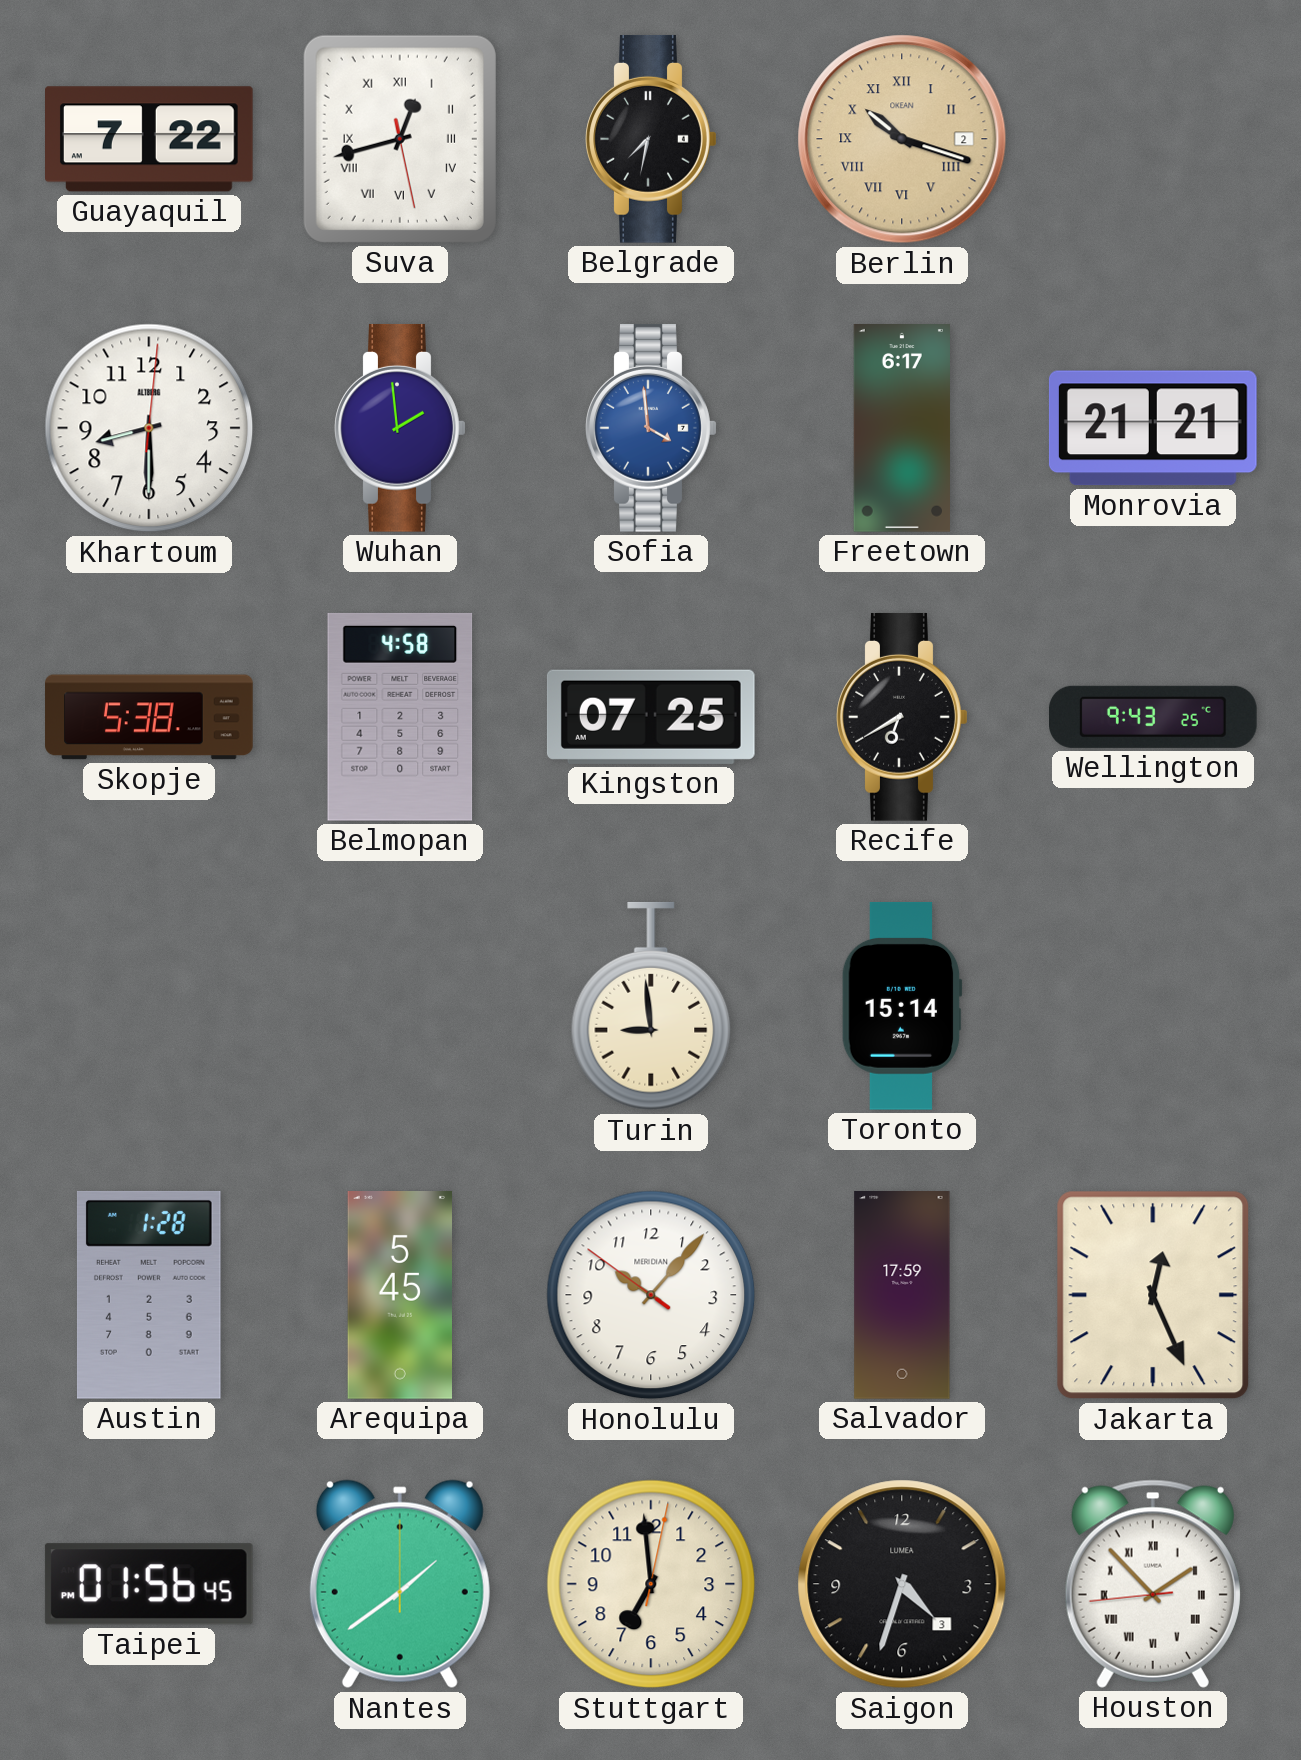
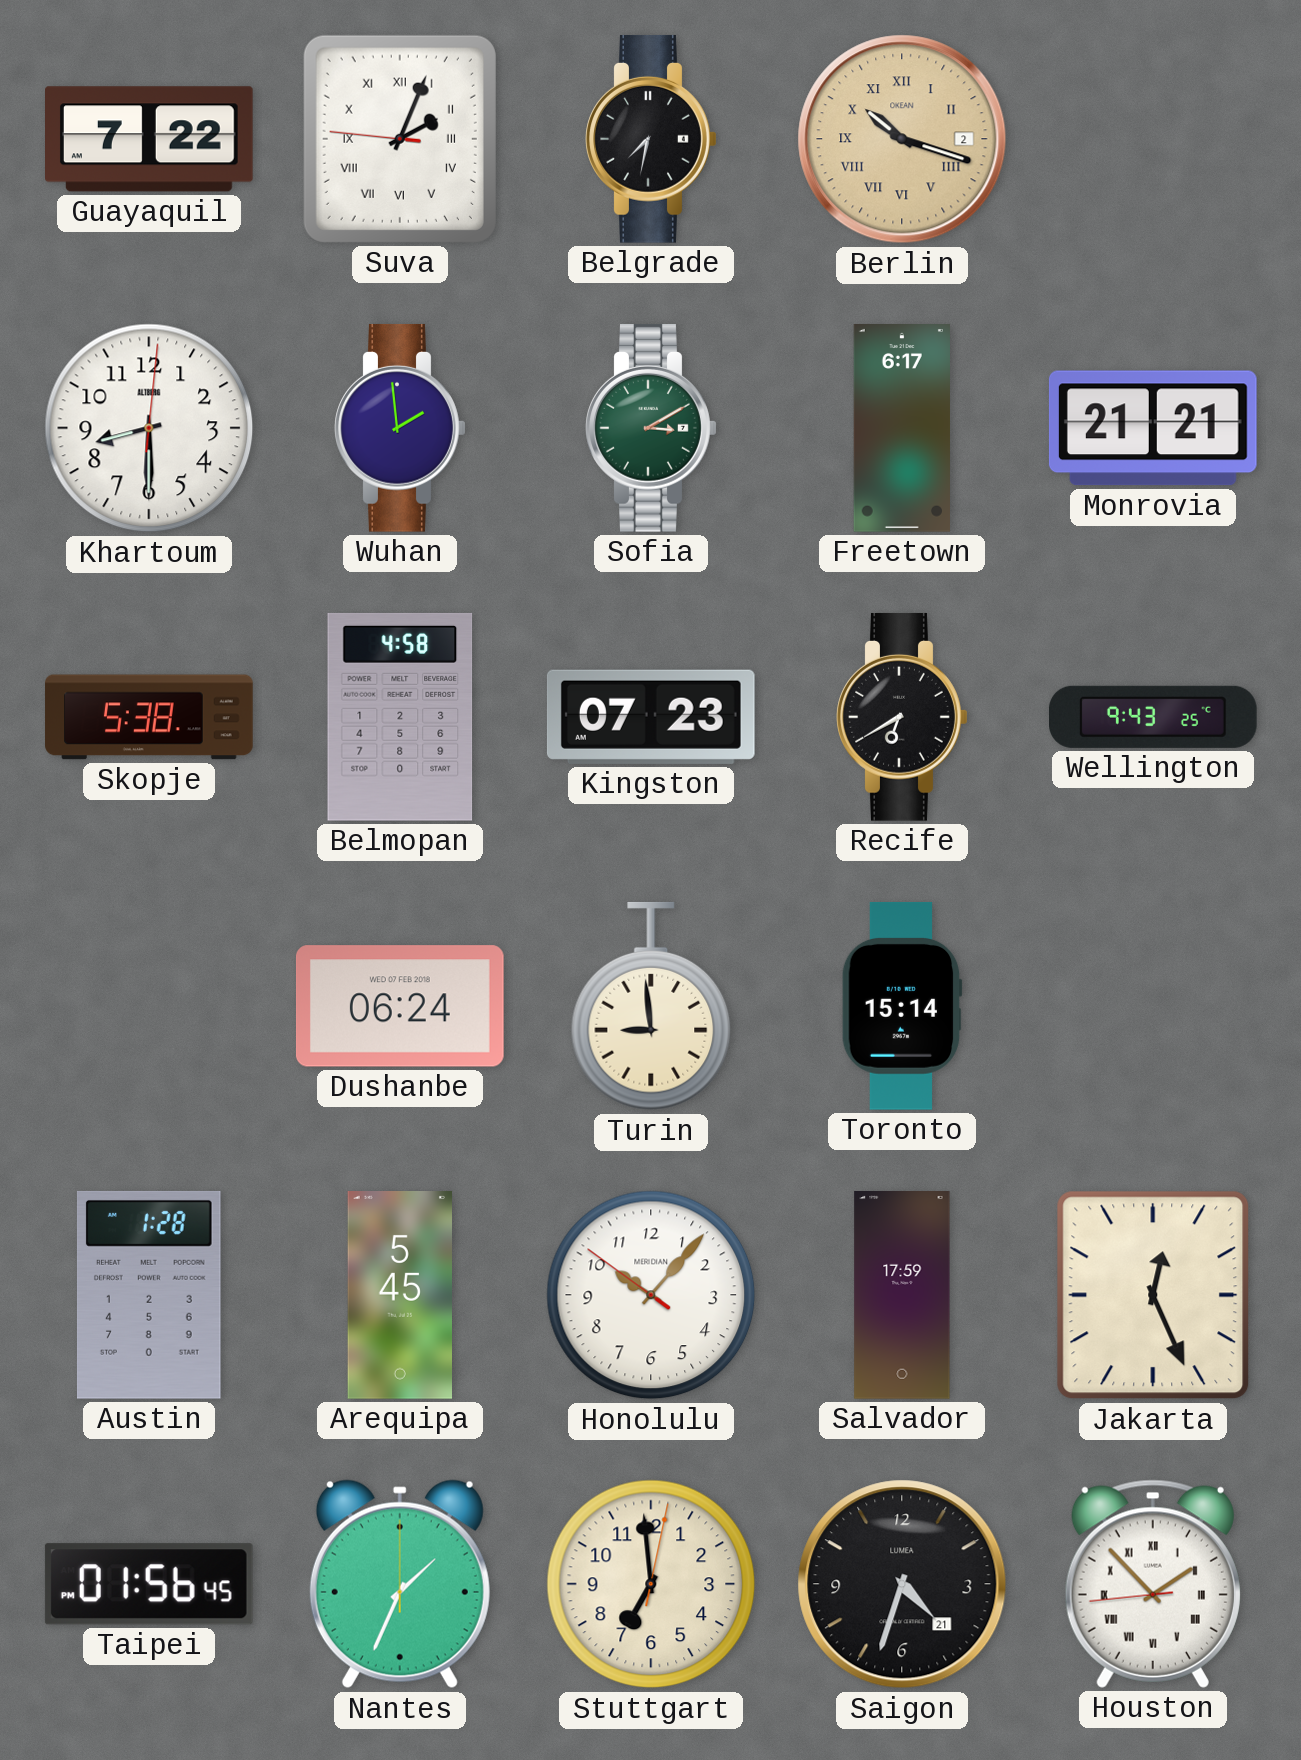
Suva: 12:42 -> 2:03 (400, 139)
Sofia: 3:59 -> 3:10 (651, 428)
Sofia dial: blue -> green (651, 428)
Kingston: 07:25 -> 07:23 (651, 717)
Dushanbe: none -> 06:24 (400, 1006)
Nantes: 1:39 -> 1:34 (400, 1584)
Saigon date: 3 -> 21 (902, 1584)
